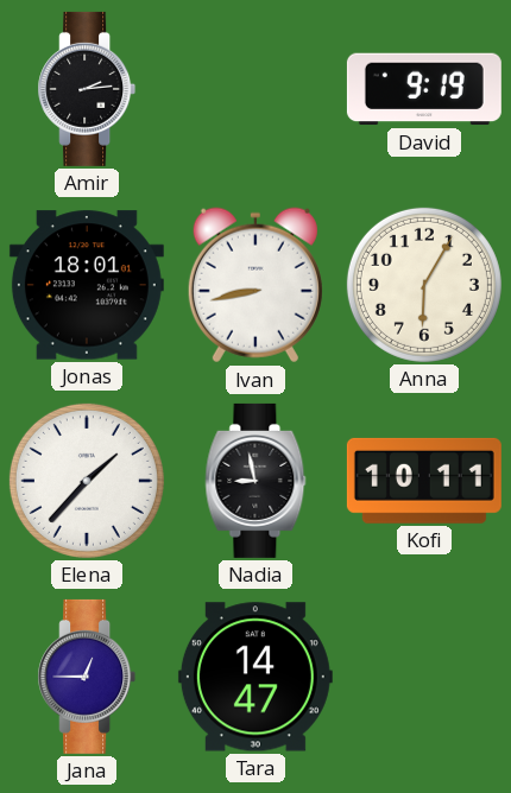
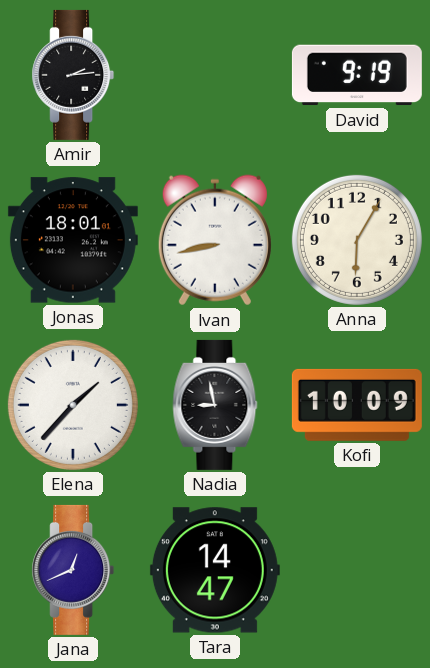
Kofi: 10:11 -> 10:09 (357, 405)
Jana: 12:45 -> 12:41 (73, 570)
